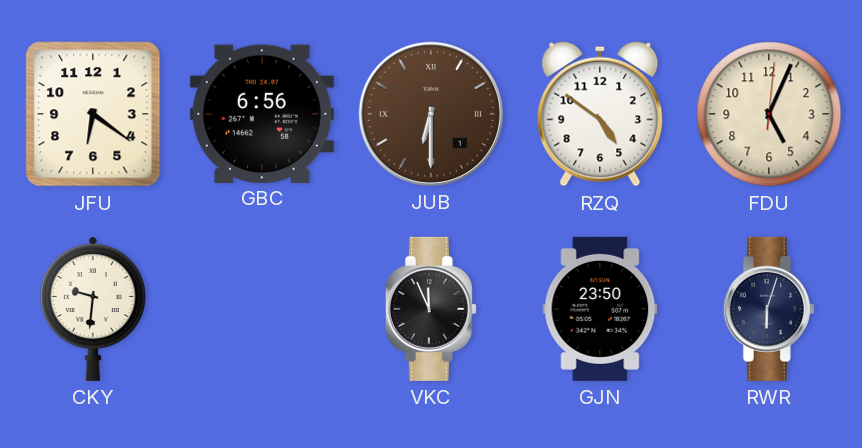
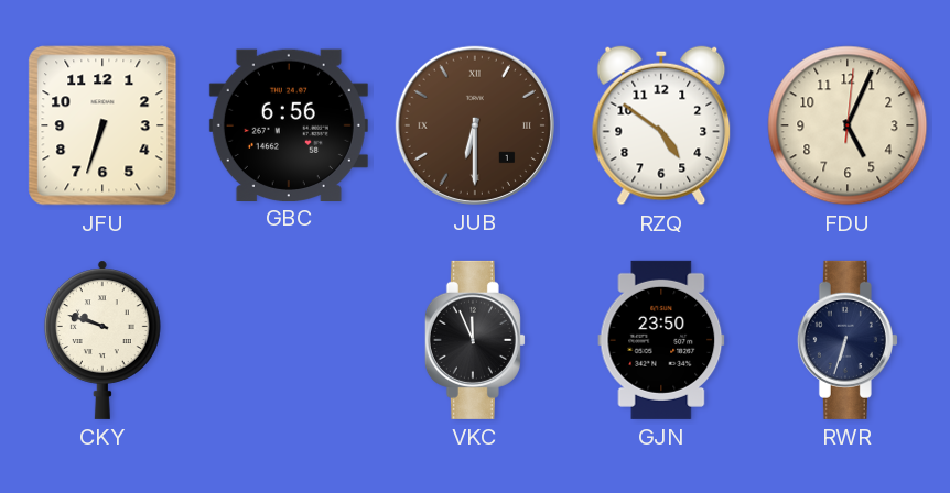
JFU: 6:21 -> 6:33 (102, 125)
CKY: 9:31 -> 9:48 (102, 340)
RWR: 6:03 -> 6:33 (848, 340)
